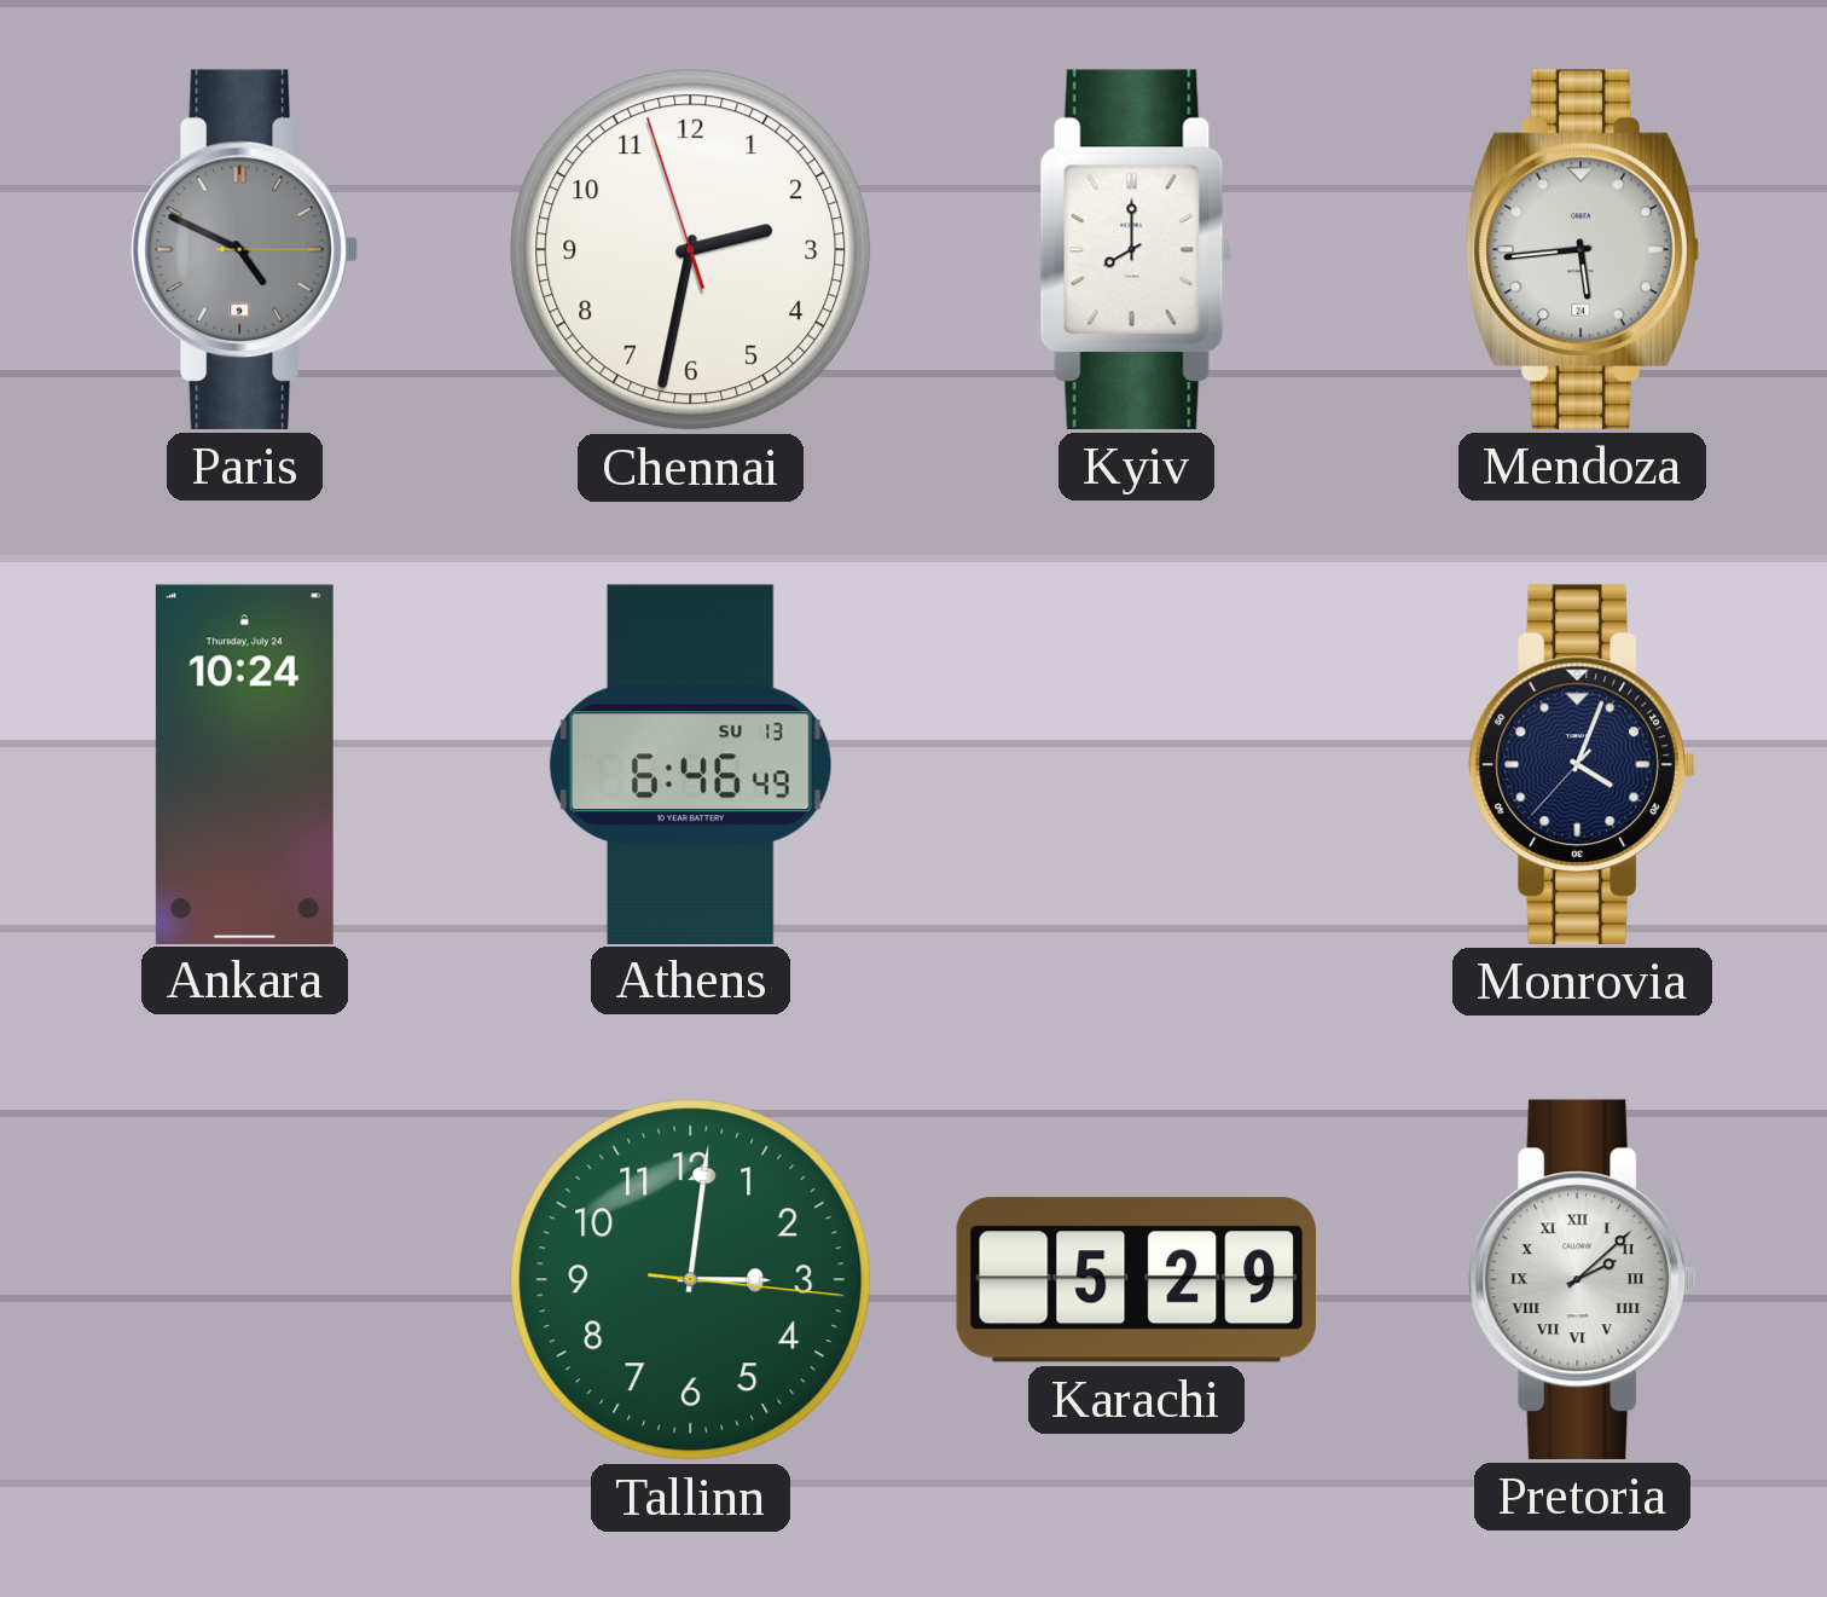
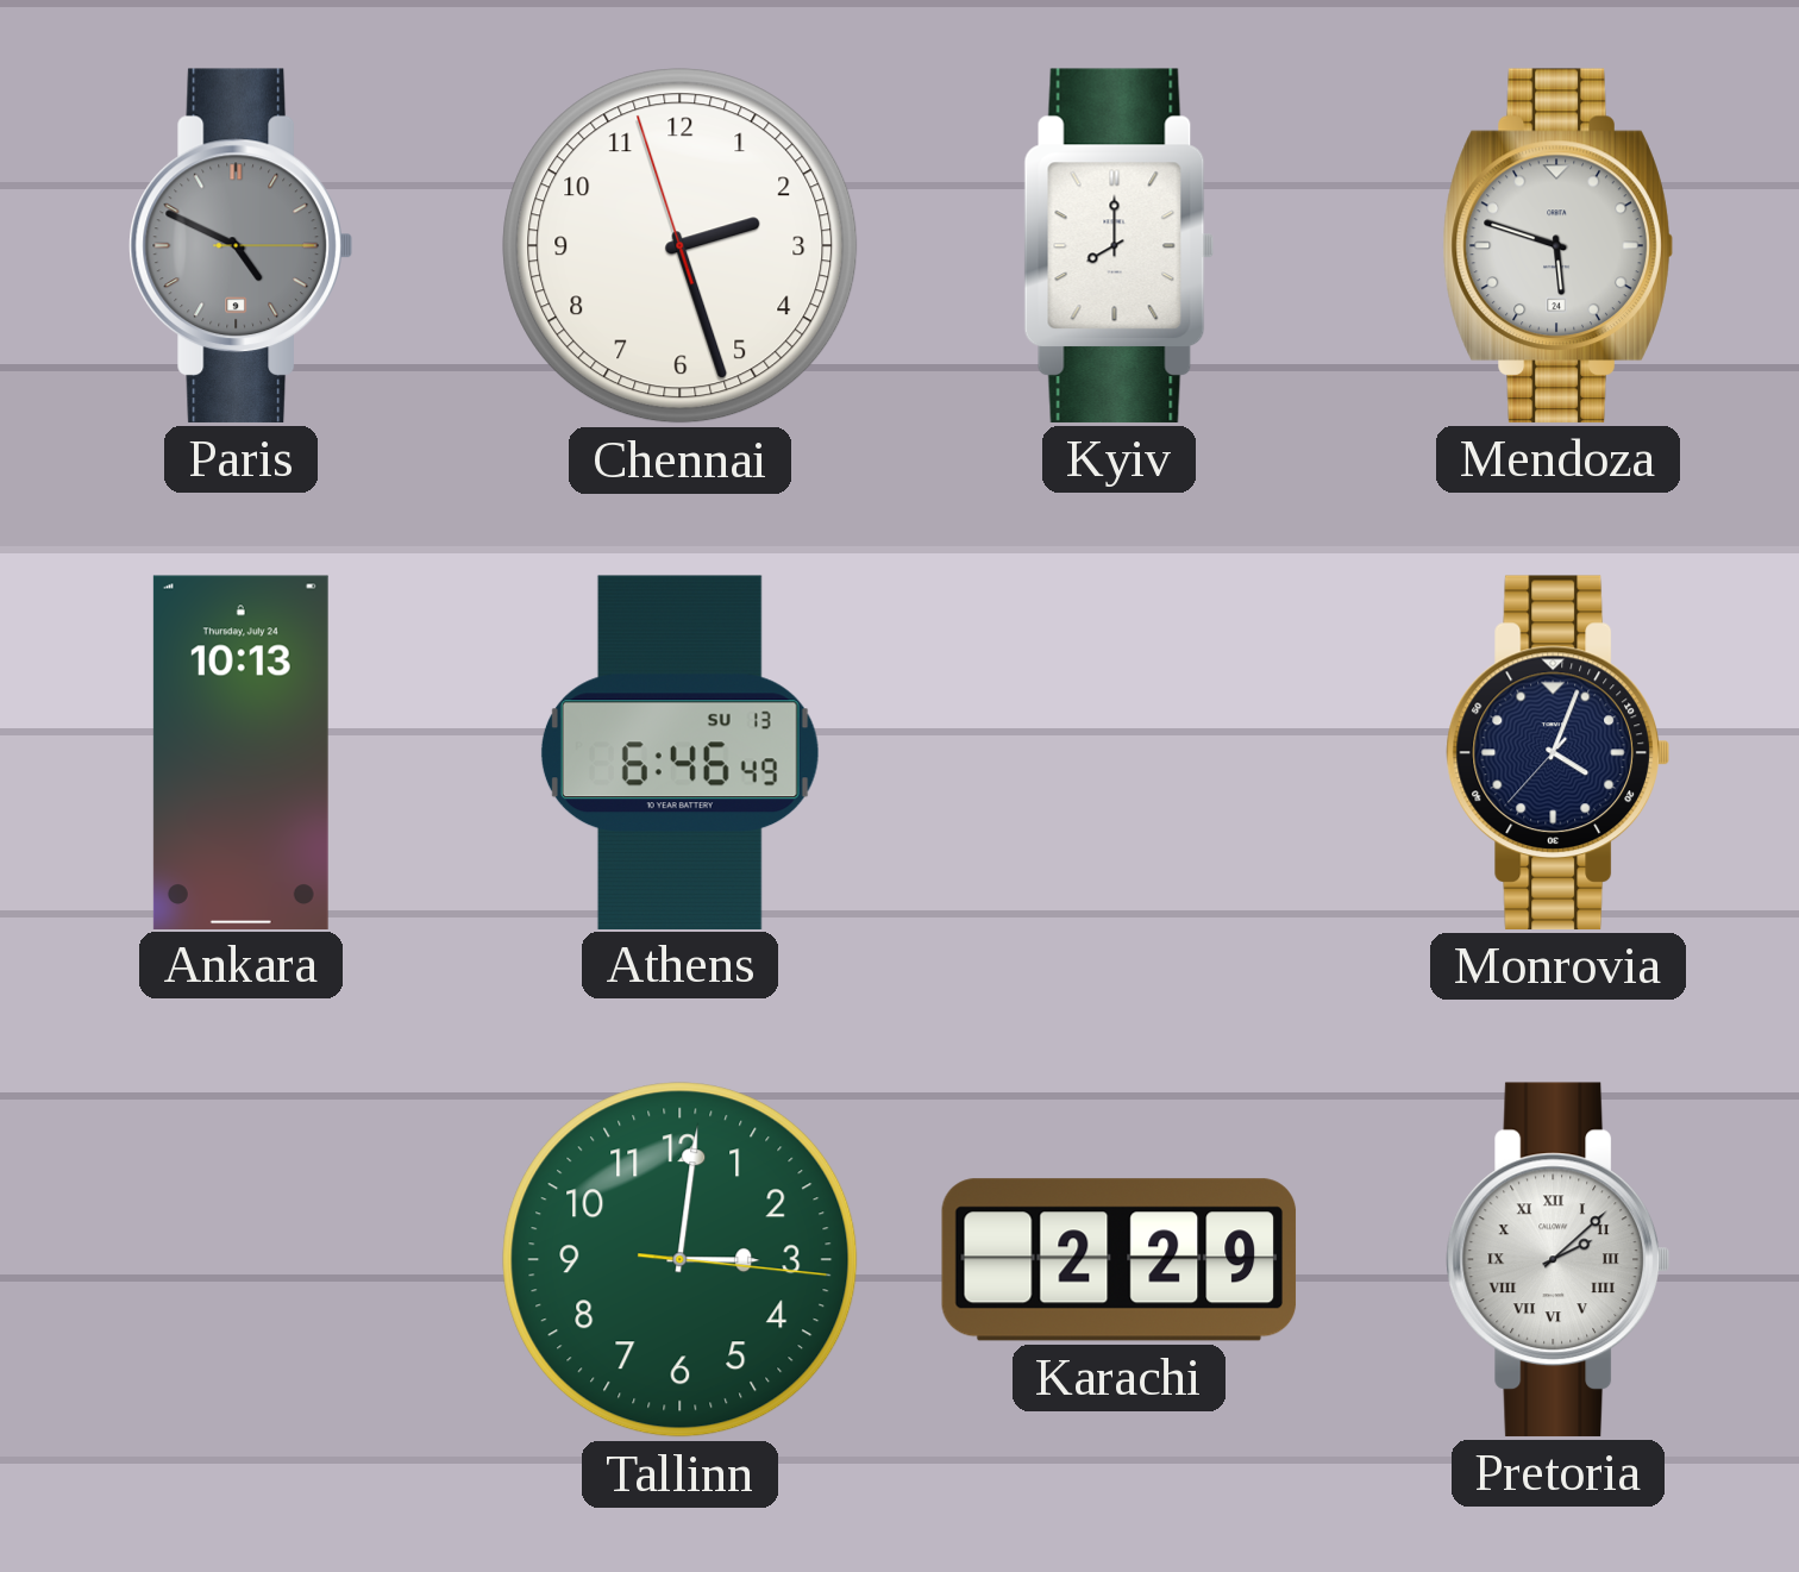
Chennai: 2:31 -> 2:26 (681, 246)
Mendoza: 5:44 -> 5:48 (1557, 245)
Ankara: 10:24 -> 10:13 (240, 752)
Karachi: 5:29 -> 2:29 (1120, 1260)
